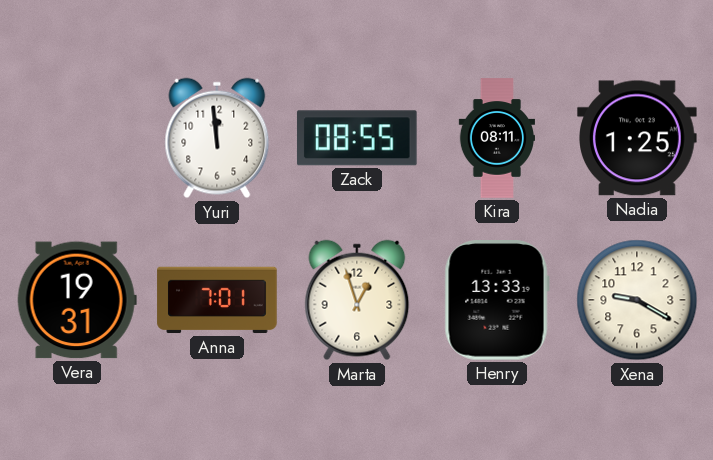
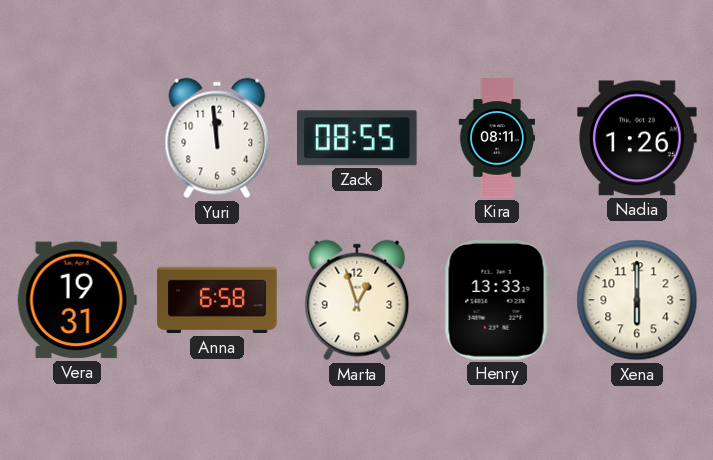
Nadia: 1:25 -> 1:26 (637, 138)
Anna: 7:01 -> 6:58 (217, 300)
Xena: 9:20 -> 6:00 (637, 300)
